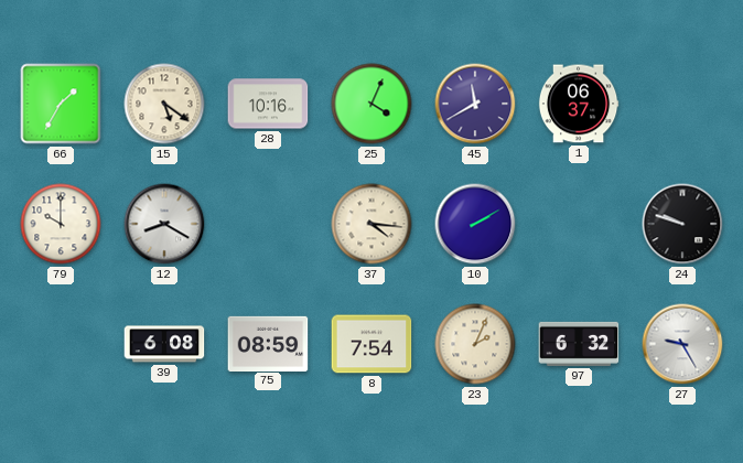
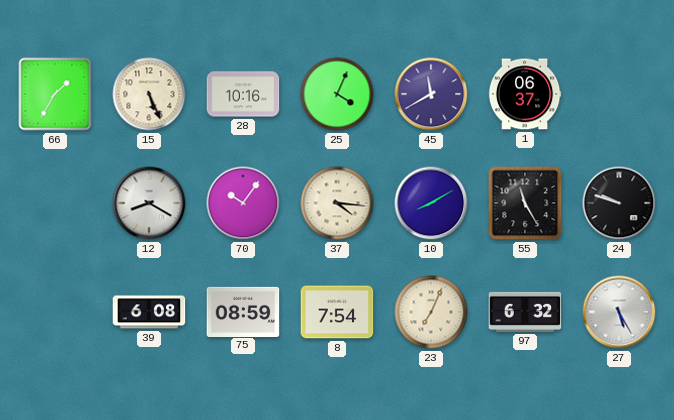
15: 5:21 -> 5:26 (149, 94)
79: 10:00 -> none (61, 224)
70: none -> 10:06 (243, 203)
10: 2:10 -> 8:10 (431, 203)
55: none -> 11:25 (525, 203)
23: 2:04 -> 7:04 (431, 312)
27: 9:25 -> 5:25 (619, 312)
